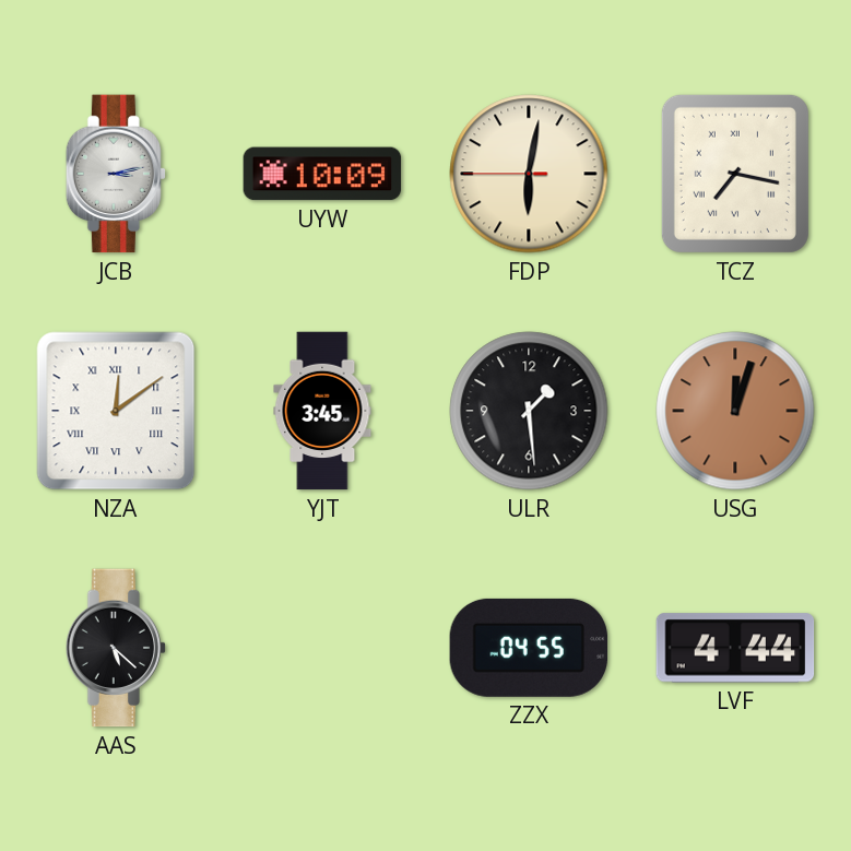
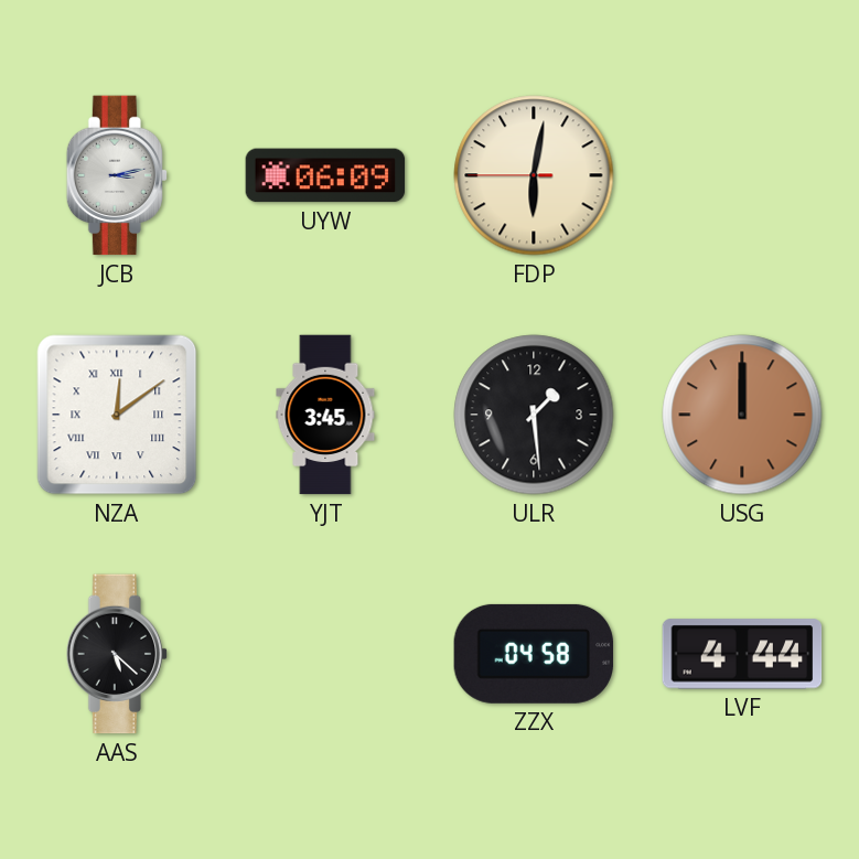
UYW: 10:09 -> 06:09 (325, 175)
TCZ: 7:17 -> none (735, 174)
USG: 12:03 -> 12:00 (742, 415)
ZZX: 04:55 -> 04:58 (534, 654)
